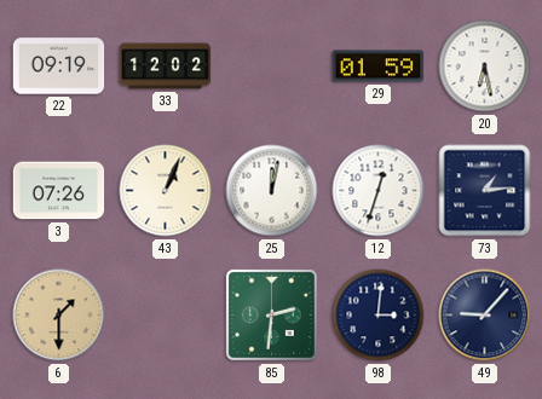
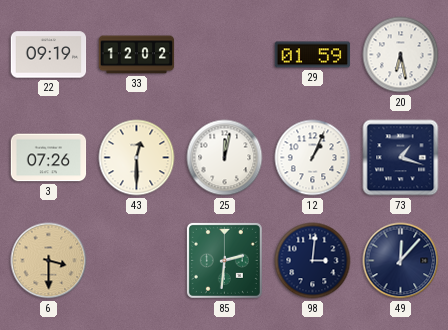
43: 1:04 -> 12:30 (137, 158)
12: 12:33 -> 1:04 (313, 158)
73: 1:14 -> 1:18 (401, 158)
6: 1:30 -> 3:30 (49, 261)
49: 9:07 -> 12:07 (401, 261)
